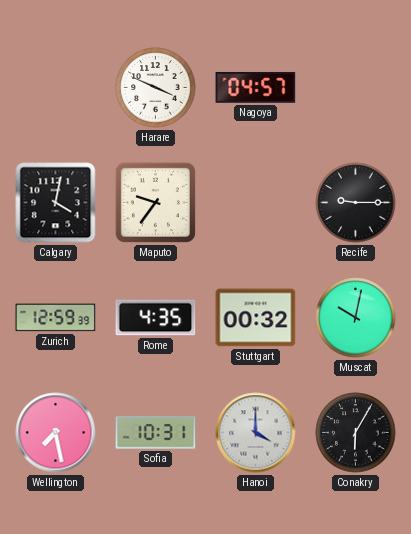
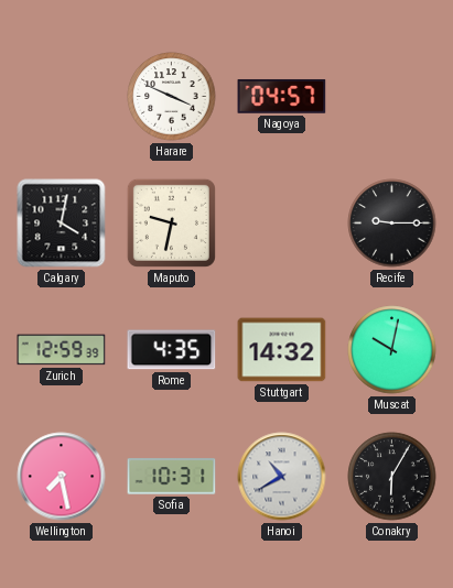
Maputo: 9:36 -> 9:32 (171, 222)
Stuttgart: 00:32 -> 14:32 (282, 350)
Hanoi: 4:00 -> 10:40 (282, 477)
